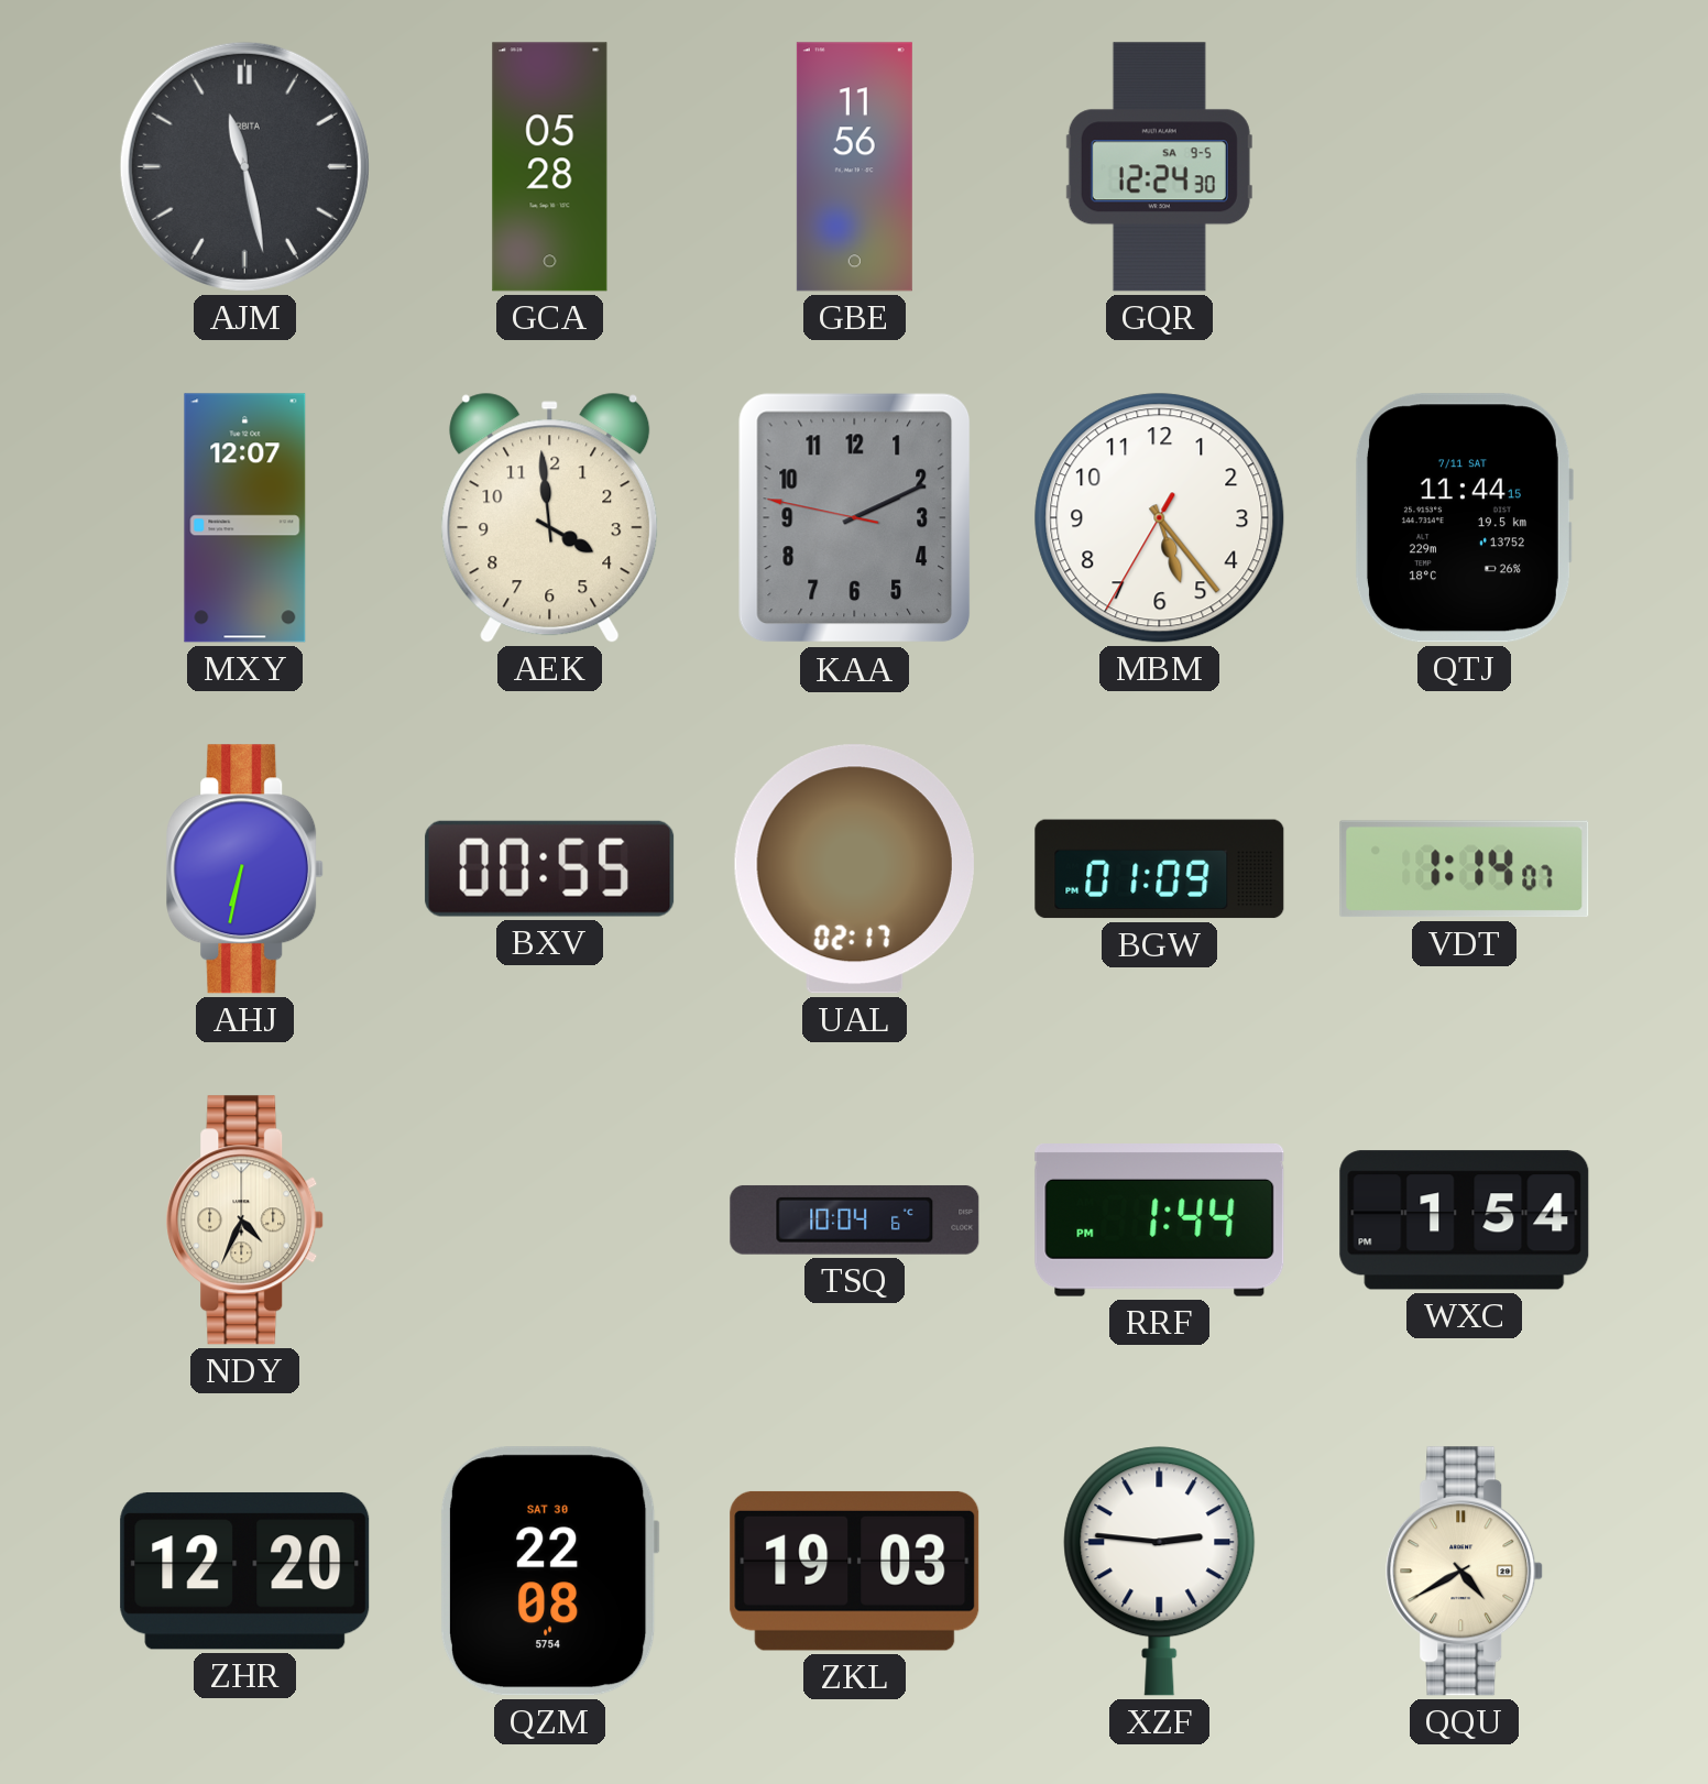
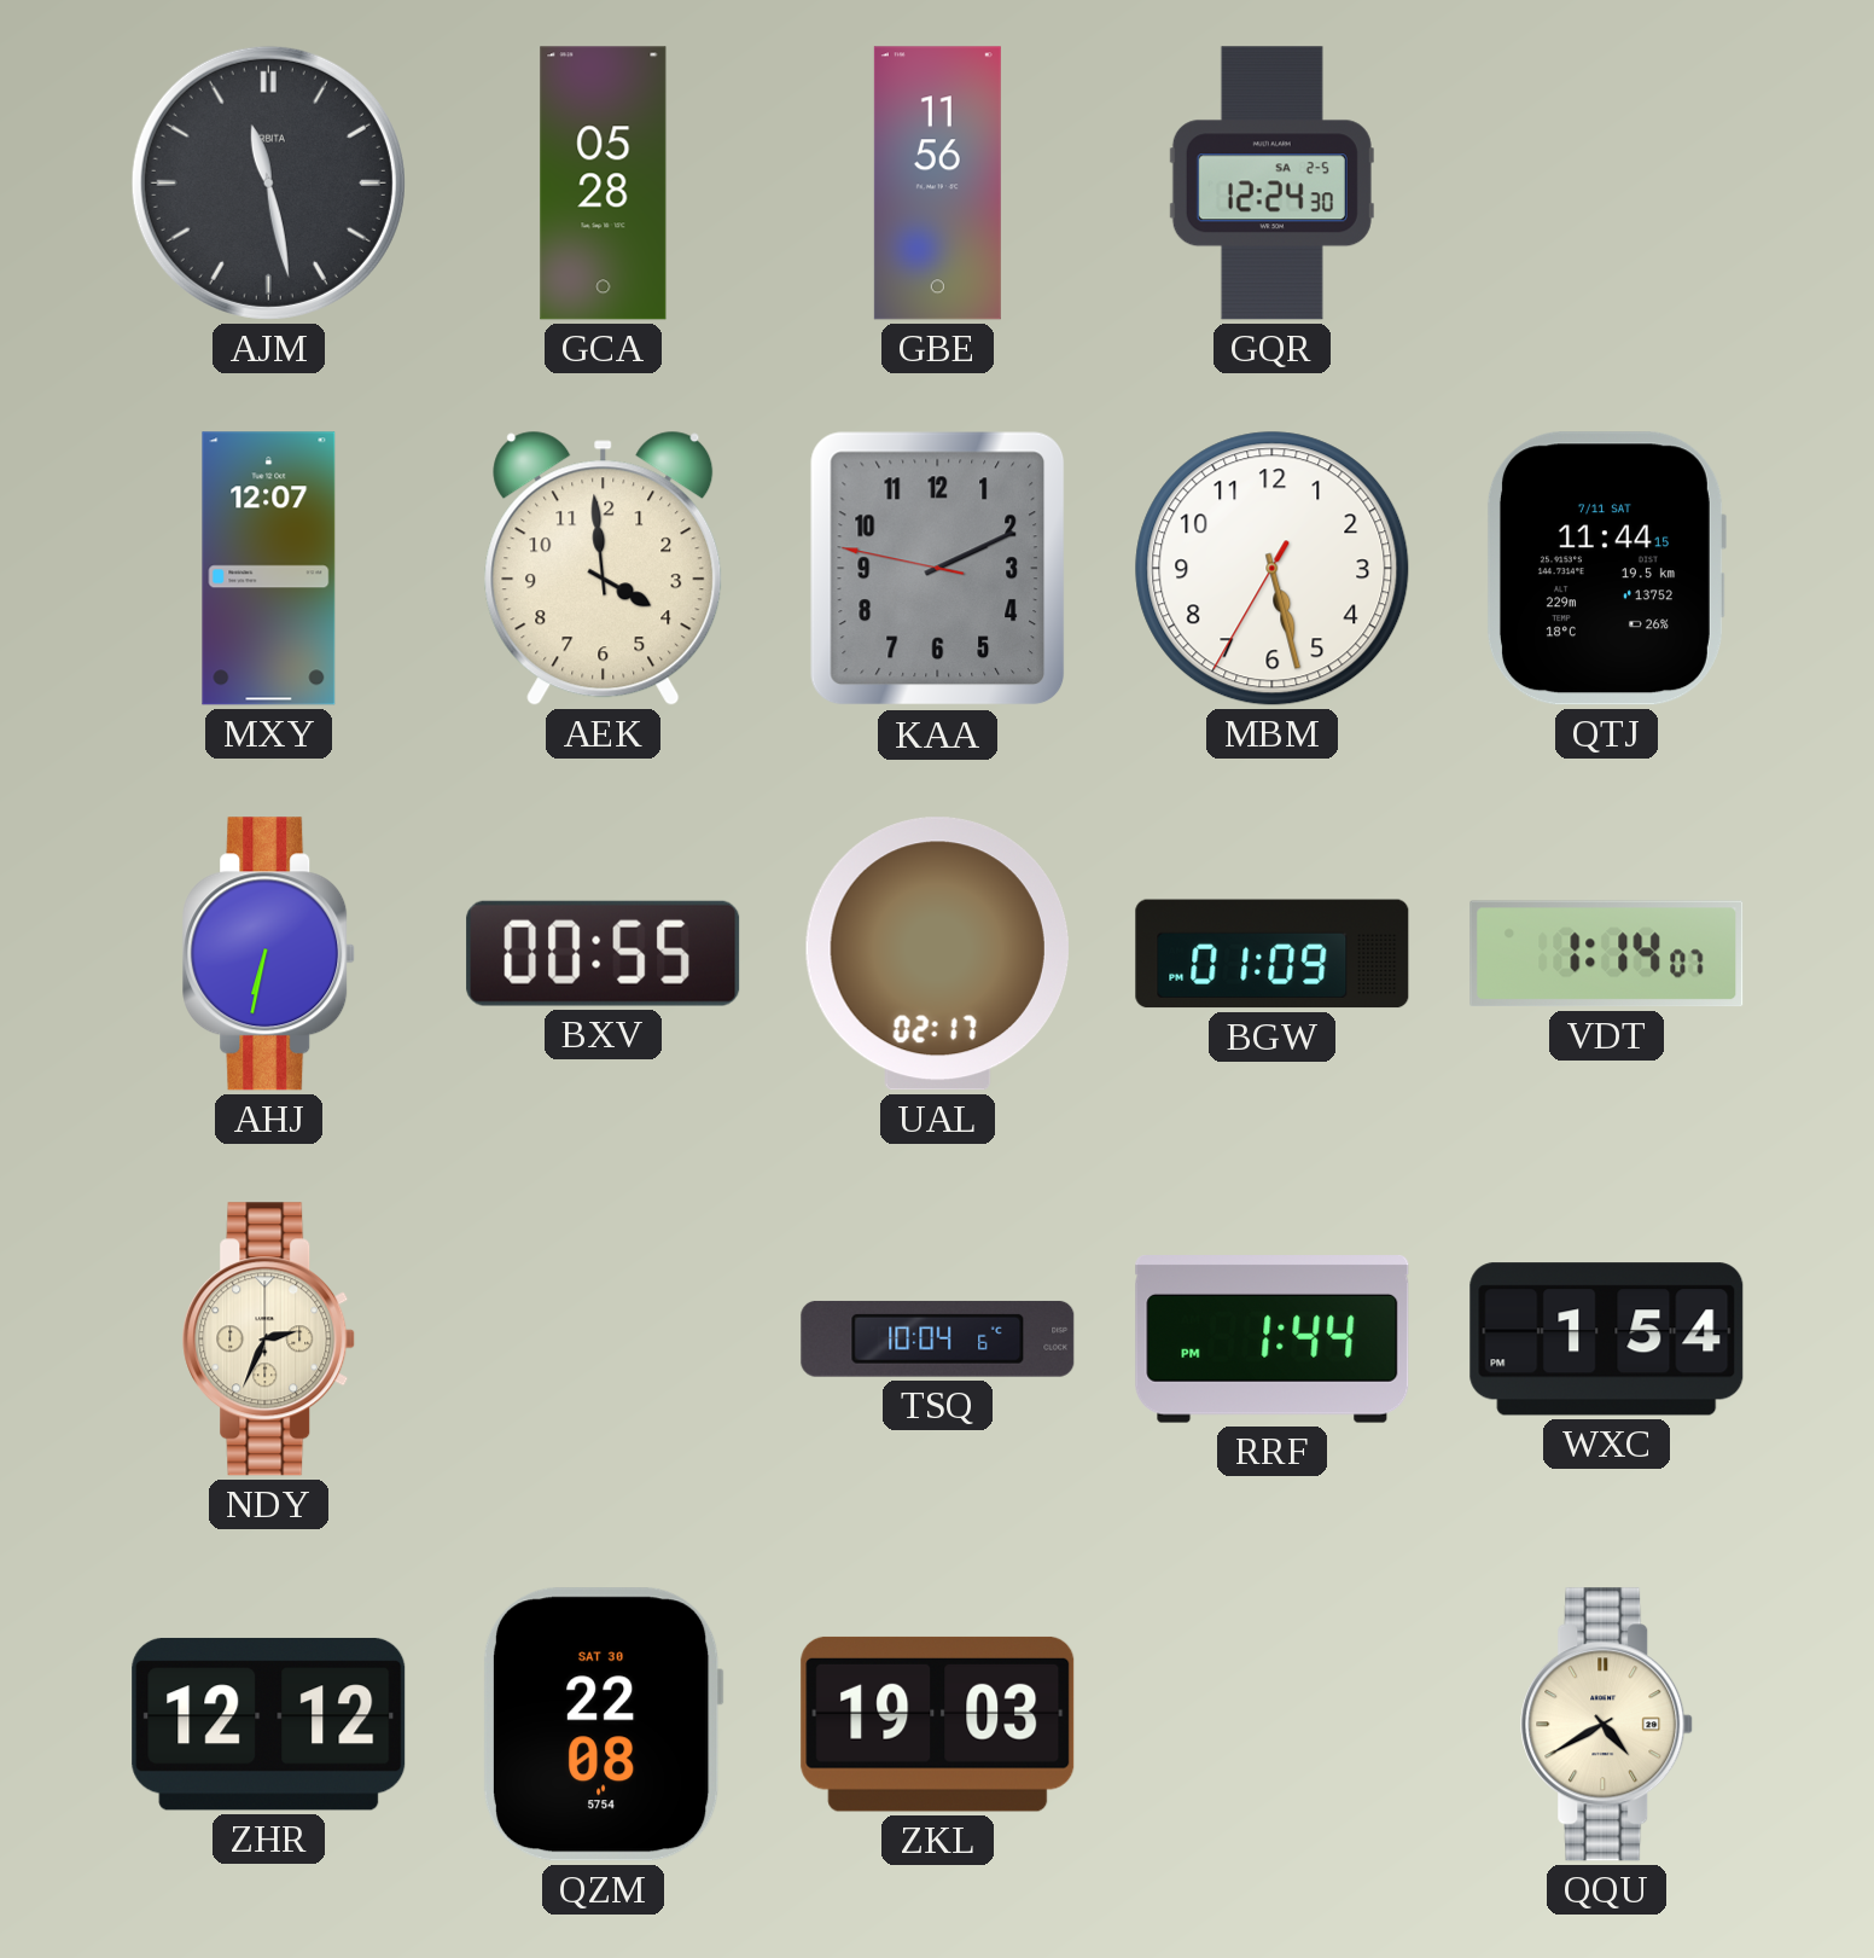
GQR date: SA 9-5 -> SA 2-5 (1271, 184)
MBM: 5:23 -> 5:27 (1273, 569)
NDY: 4:34 -> 2:34 (269, 1340)
ZHR: 12:20 -> 12:12 (269, 1724)
XZF: 2:46 -> none (1160, 1572)
